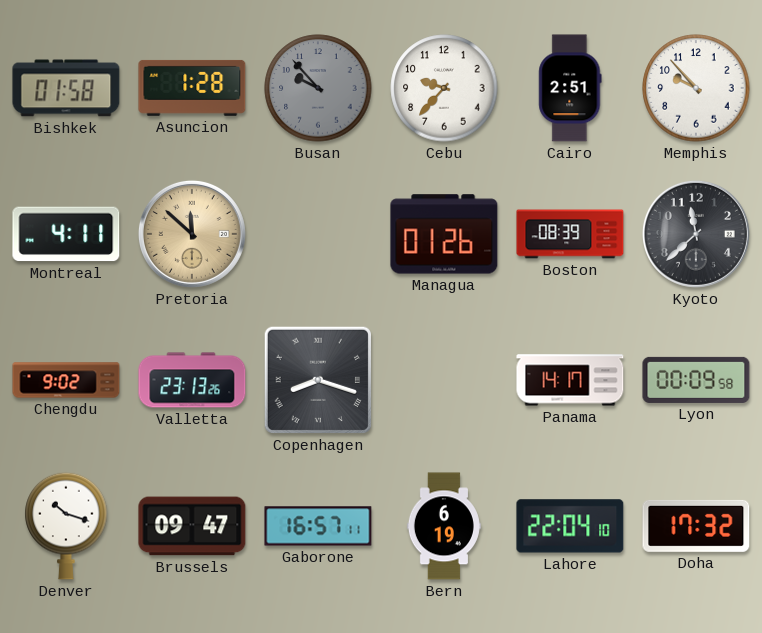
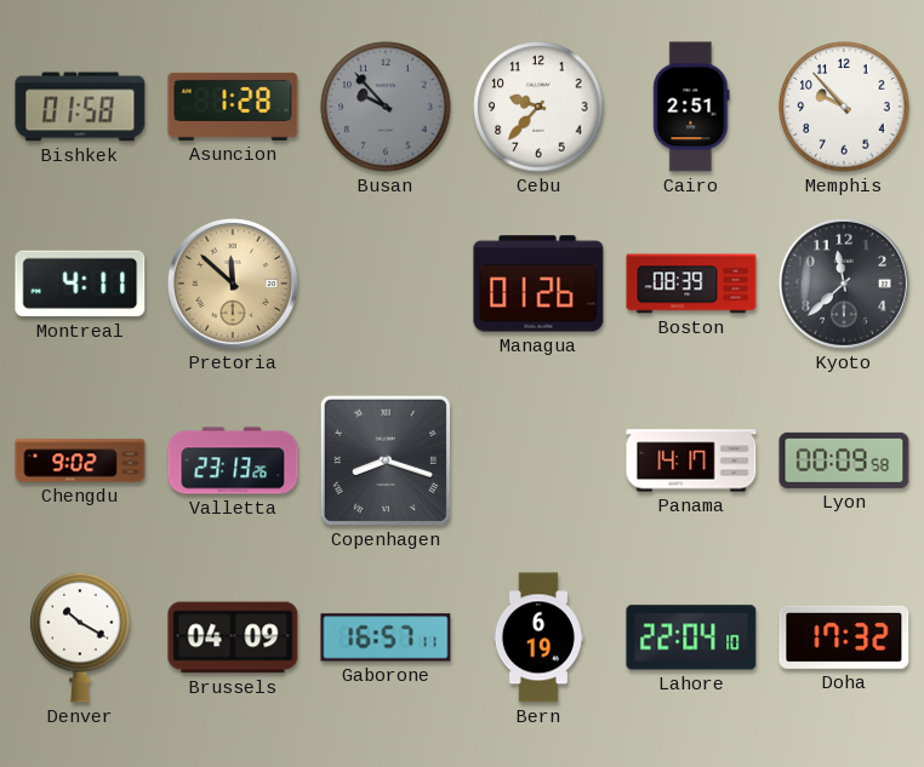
Denver: 10:18 -> 10:20 (80, 637)
Brussels: 09:47 -> 04:09 (233, 637)
